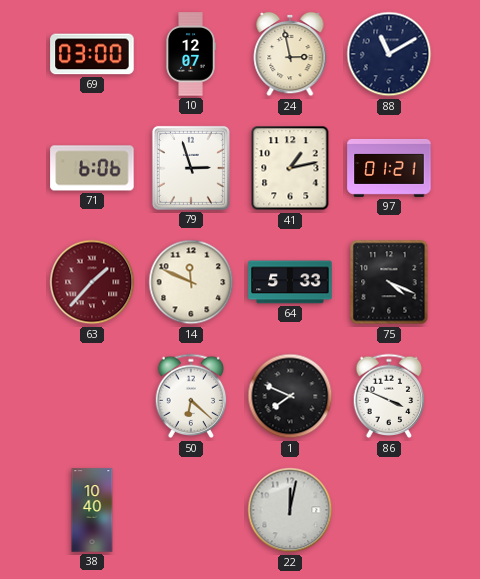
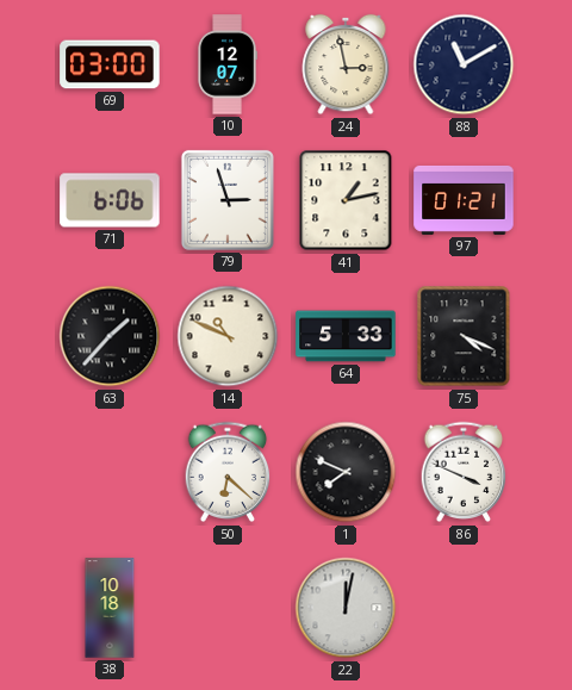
63 dial: burgundy -> black (110, 336)
14: 11:49 -> 10:49 (228, 336)
38: 10:40 -> 10:18 (110, 608)
